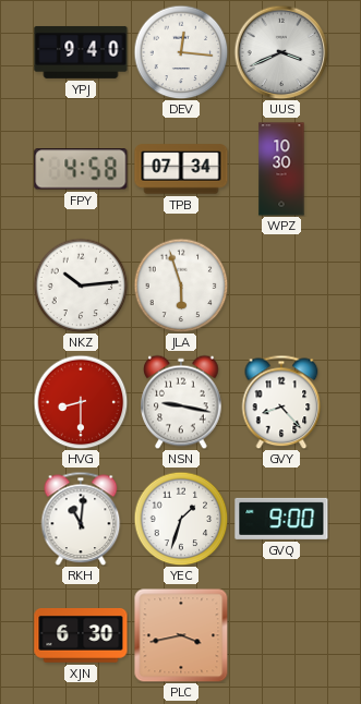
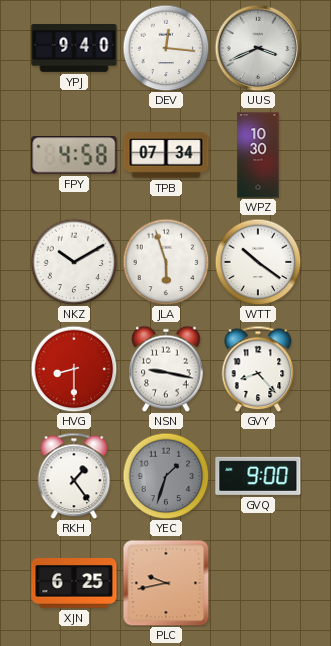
NKZ: 10:14 -> 10:10 (74, 262)
WTT: none -> 10:21 (258, 262)
RKH: 11:01 -> 1:24 (74, 476)
YEC dial: white -> grey (166, 476)
XJN: 6:30 -> 6:25 (74, 584)
PLC: 3:43 -> 9:43 (166, 583)
